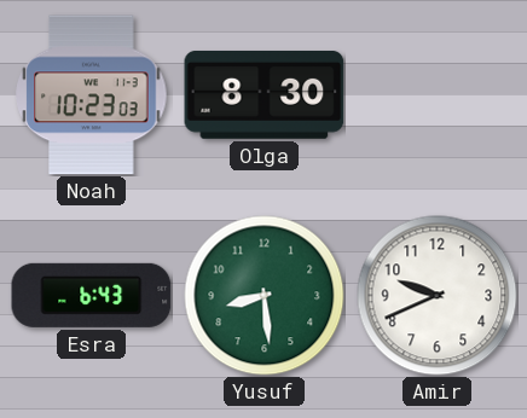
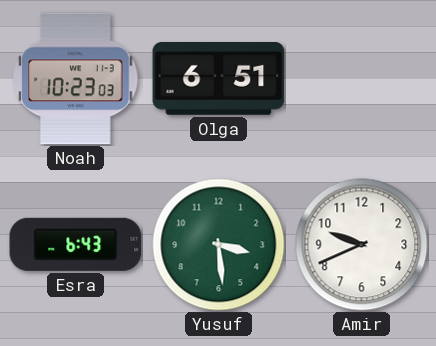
Olga: 8:30 -> 6:51 (219, 78)
Yusuf: 8:29 -> 3:29 (219, 245)
